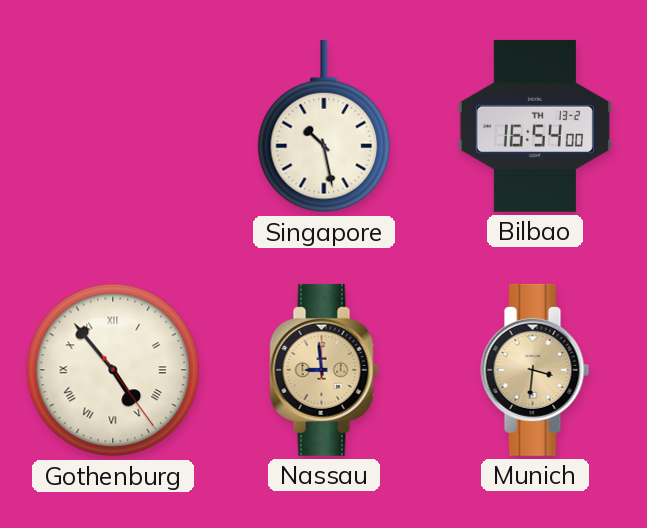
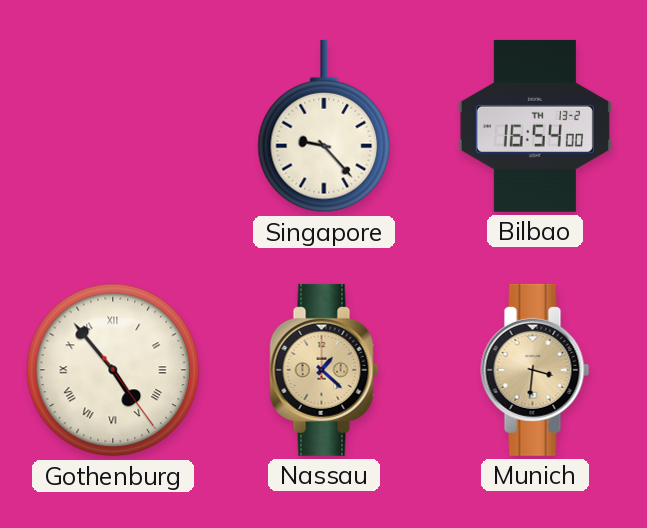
Singapore: 10:28 -> 9:23 (324, 126)
Nassau: 8:59 -> 1:22 (324, 370)
